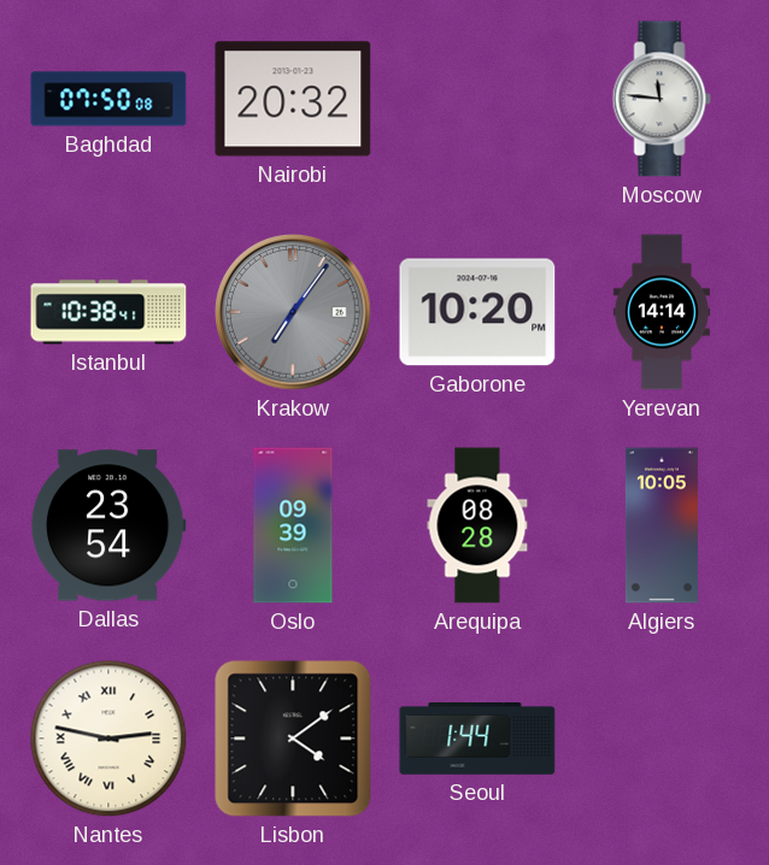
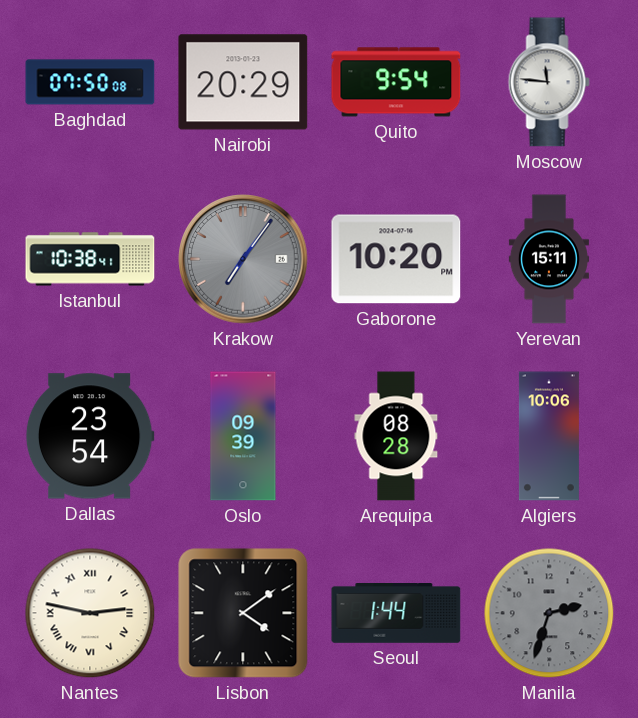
Nairobi: 20:32 -> 20:29 (243, 82)
Quito: none -> 9:54 (396, 82)
Yerevan: 14:14 -> 15:11 (549, 259)
Algiers: 10:05 -> 10:06 (549, 436)
Manila: none -> 2:33 (549, 613)
